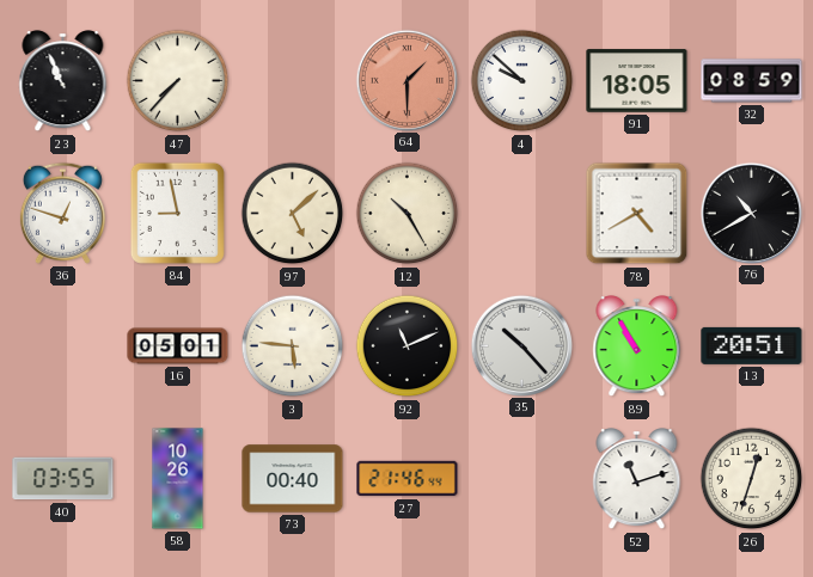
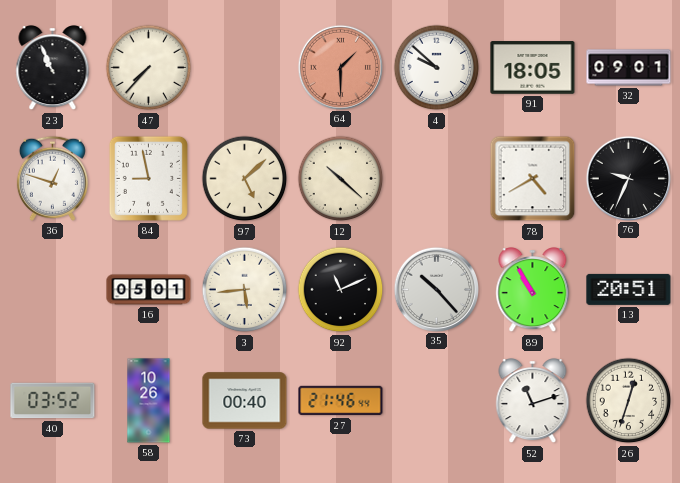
32: 08:59 -> 09:01 (629, 68)
12: 10:25 -> 10:22 (341, 179)
76: 10:40 -> 9:34 (628, 178)
3: 5:46 -> 5:44 (245, 290)
40: 03:55 -> 03:52 (53, 401)
